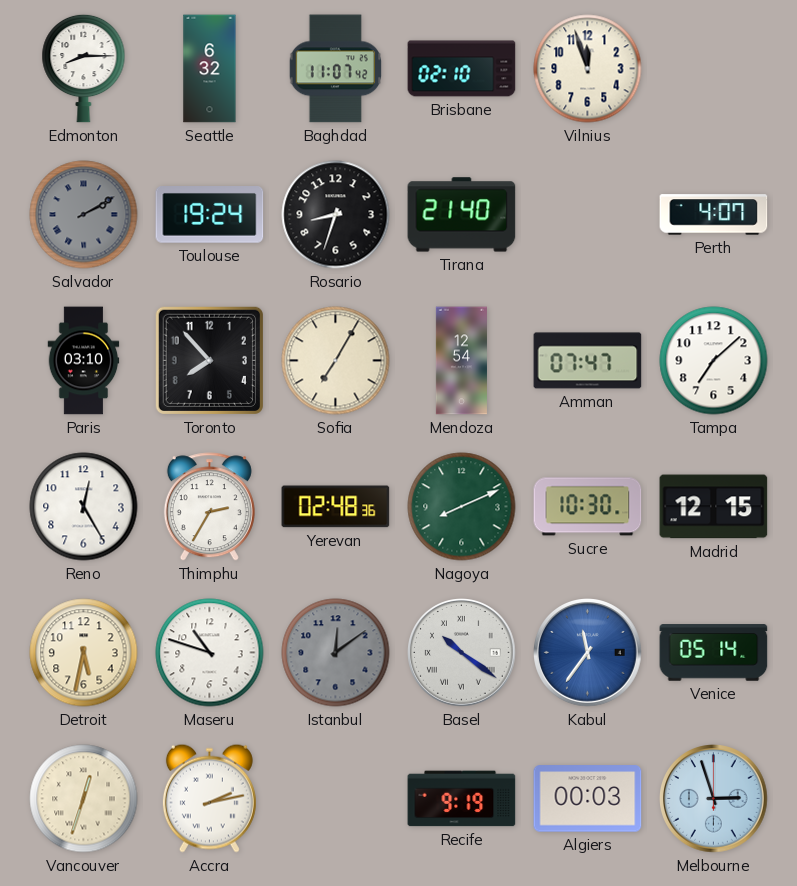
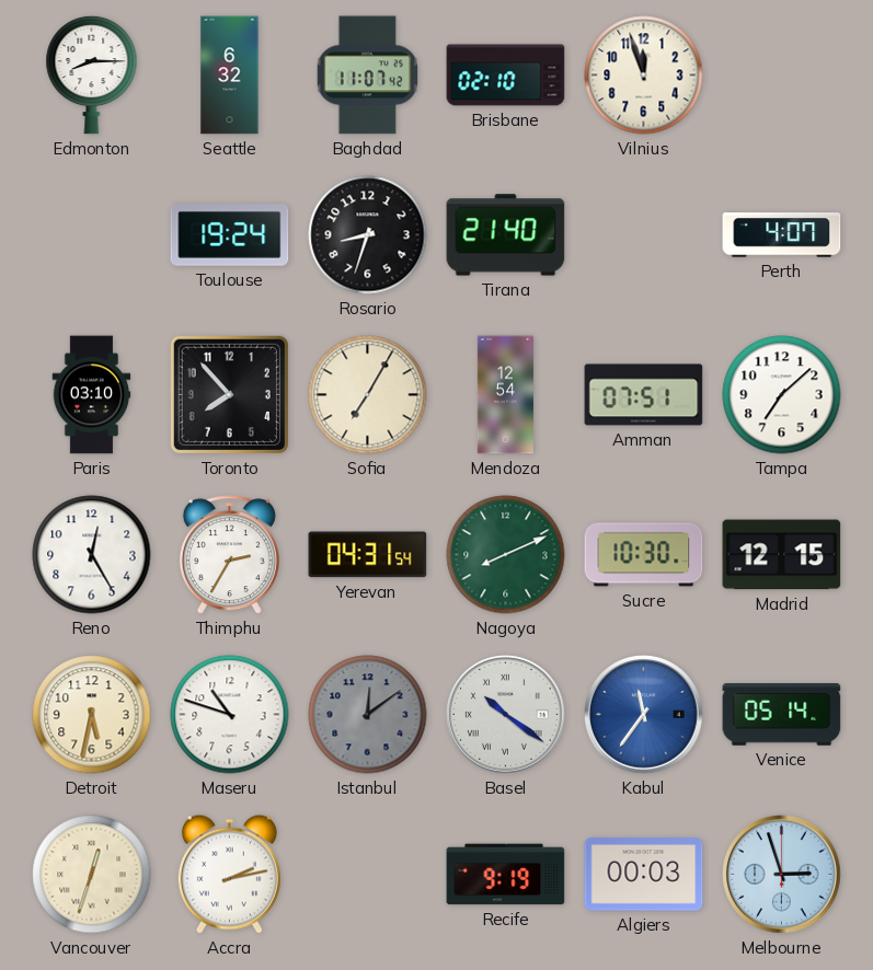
Salvador: 2:10 -> none (84, 215)
Amman: 07:47 -> 07:51 (644, 395)
Yerevan: 02:48 -> 04:31 (368, 555)
